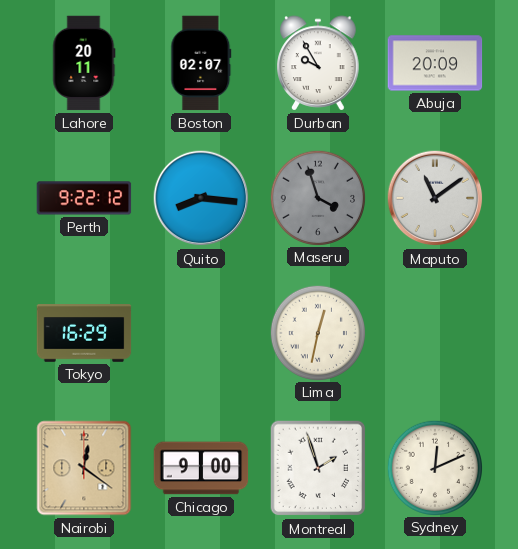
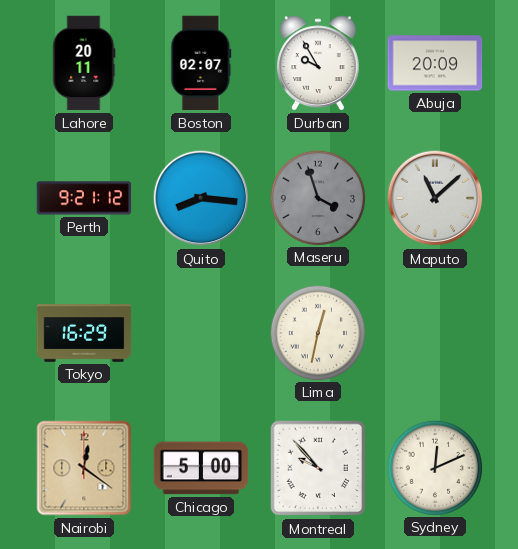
Perth: 9:22 -> 9:21 (84, 198)
Maputo: 11:09 -> 11:08 (435, 198)
Chicago: 9:00 -> 5:00 (201, 468)
Montreal: 1:57 -> 9:53 (318, 468)
